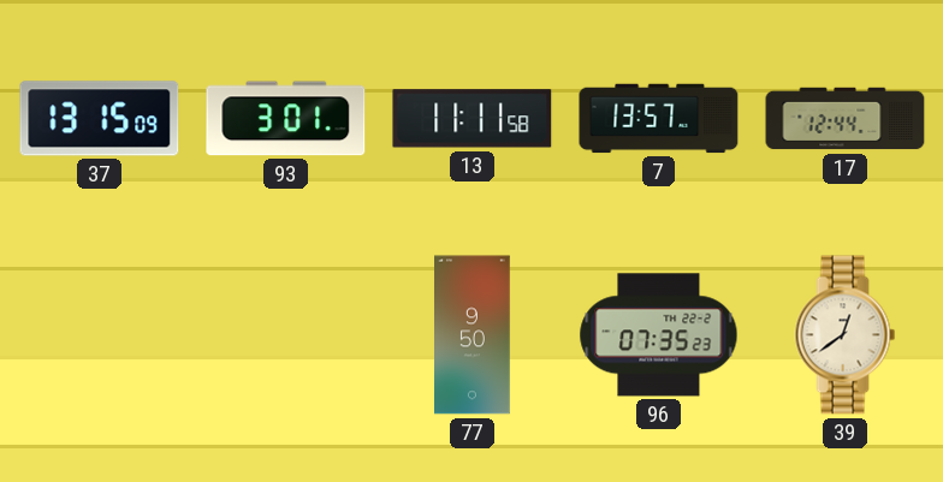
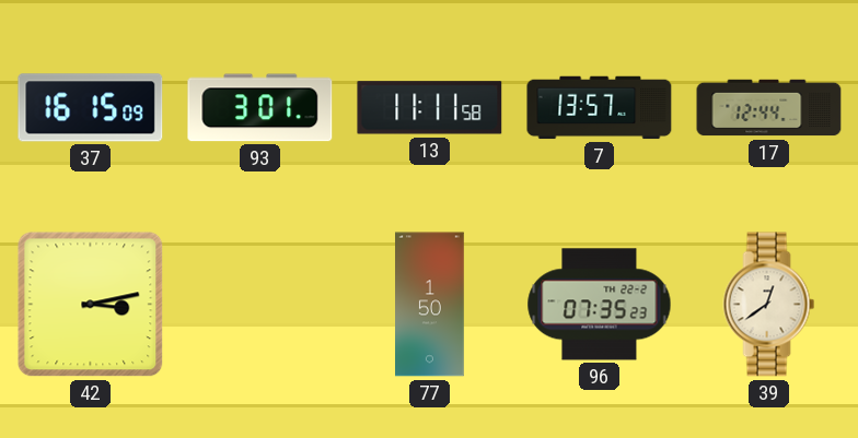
37: 13:15 -> 16:15 (91, 108)
42: none -> 3:13 (91, 305)
77: 9:50 -> 1:50 (430, 305)
